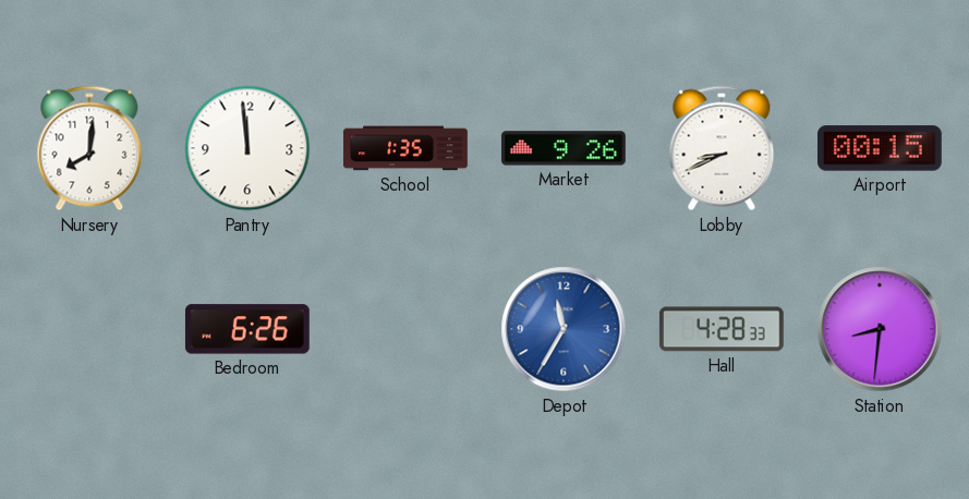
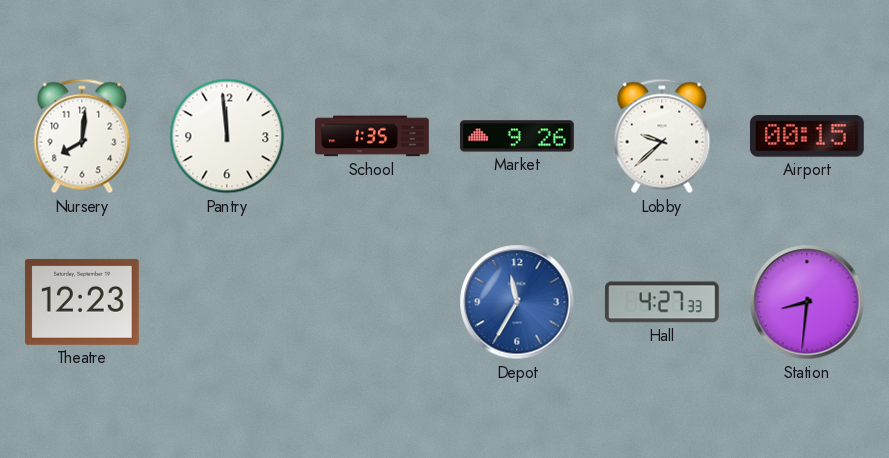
Lobby: 8:41 -> 9:38 (662, 136)
Theatre: none -> 12:23 (82, 302)
Bedroom: 6:26 -> none (247, 329)
Hall: 4:28 -> 4:27 (662, 302)
